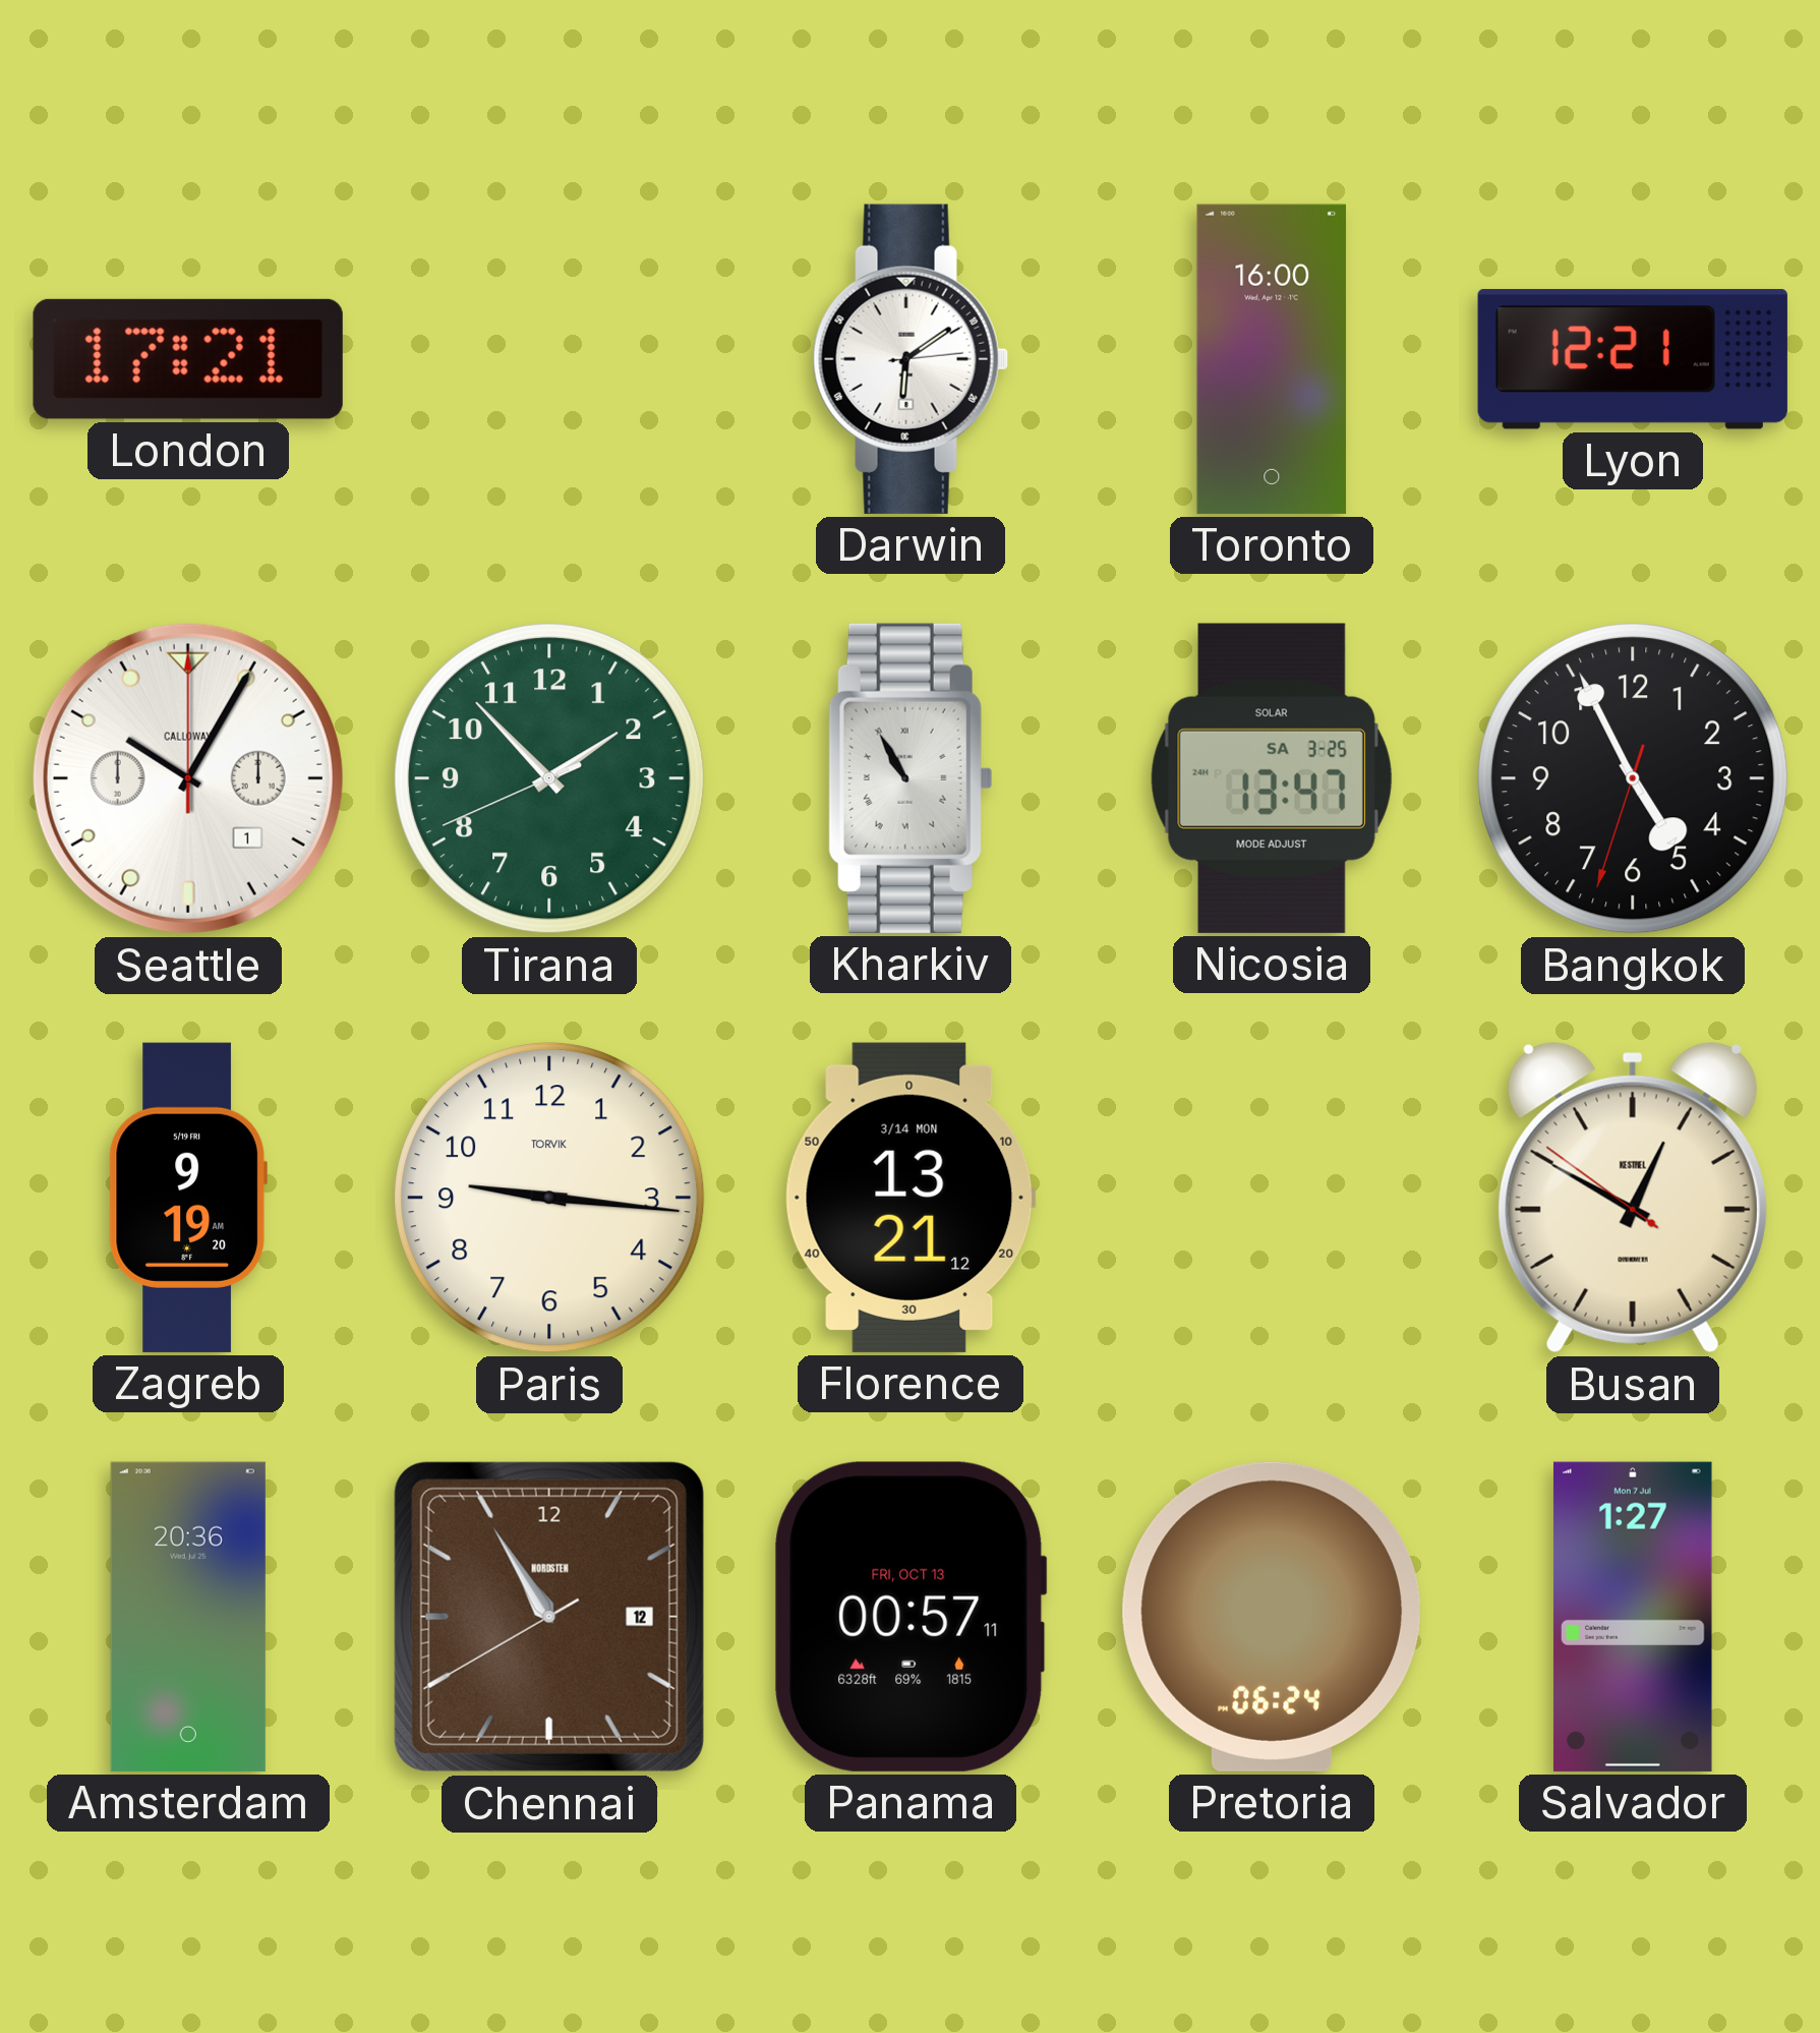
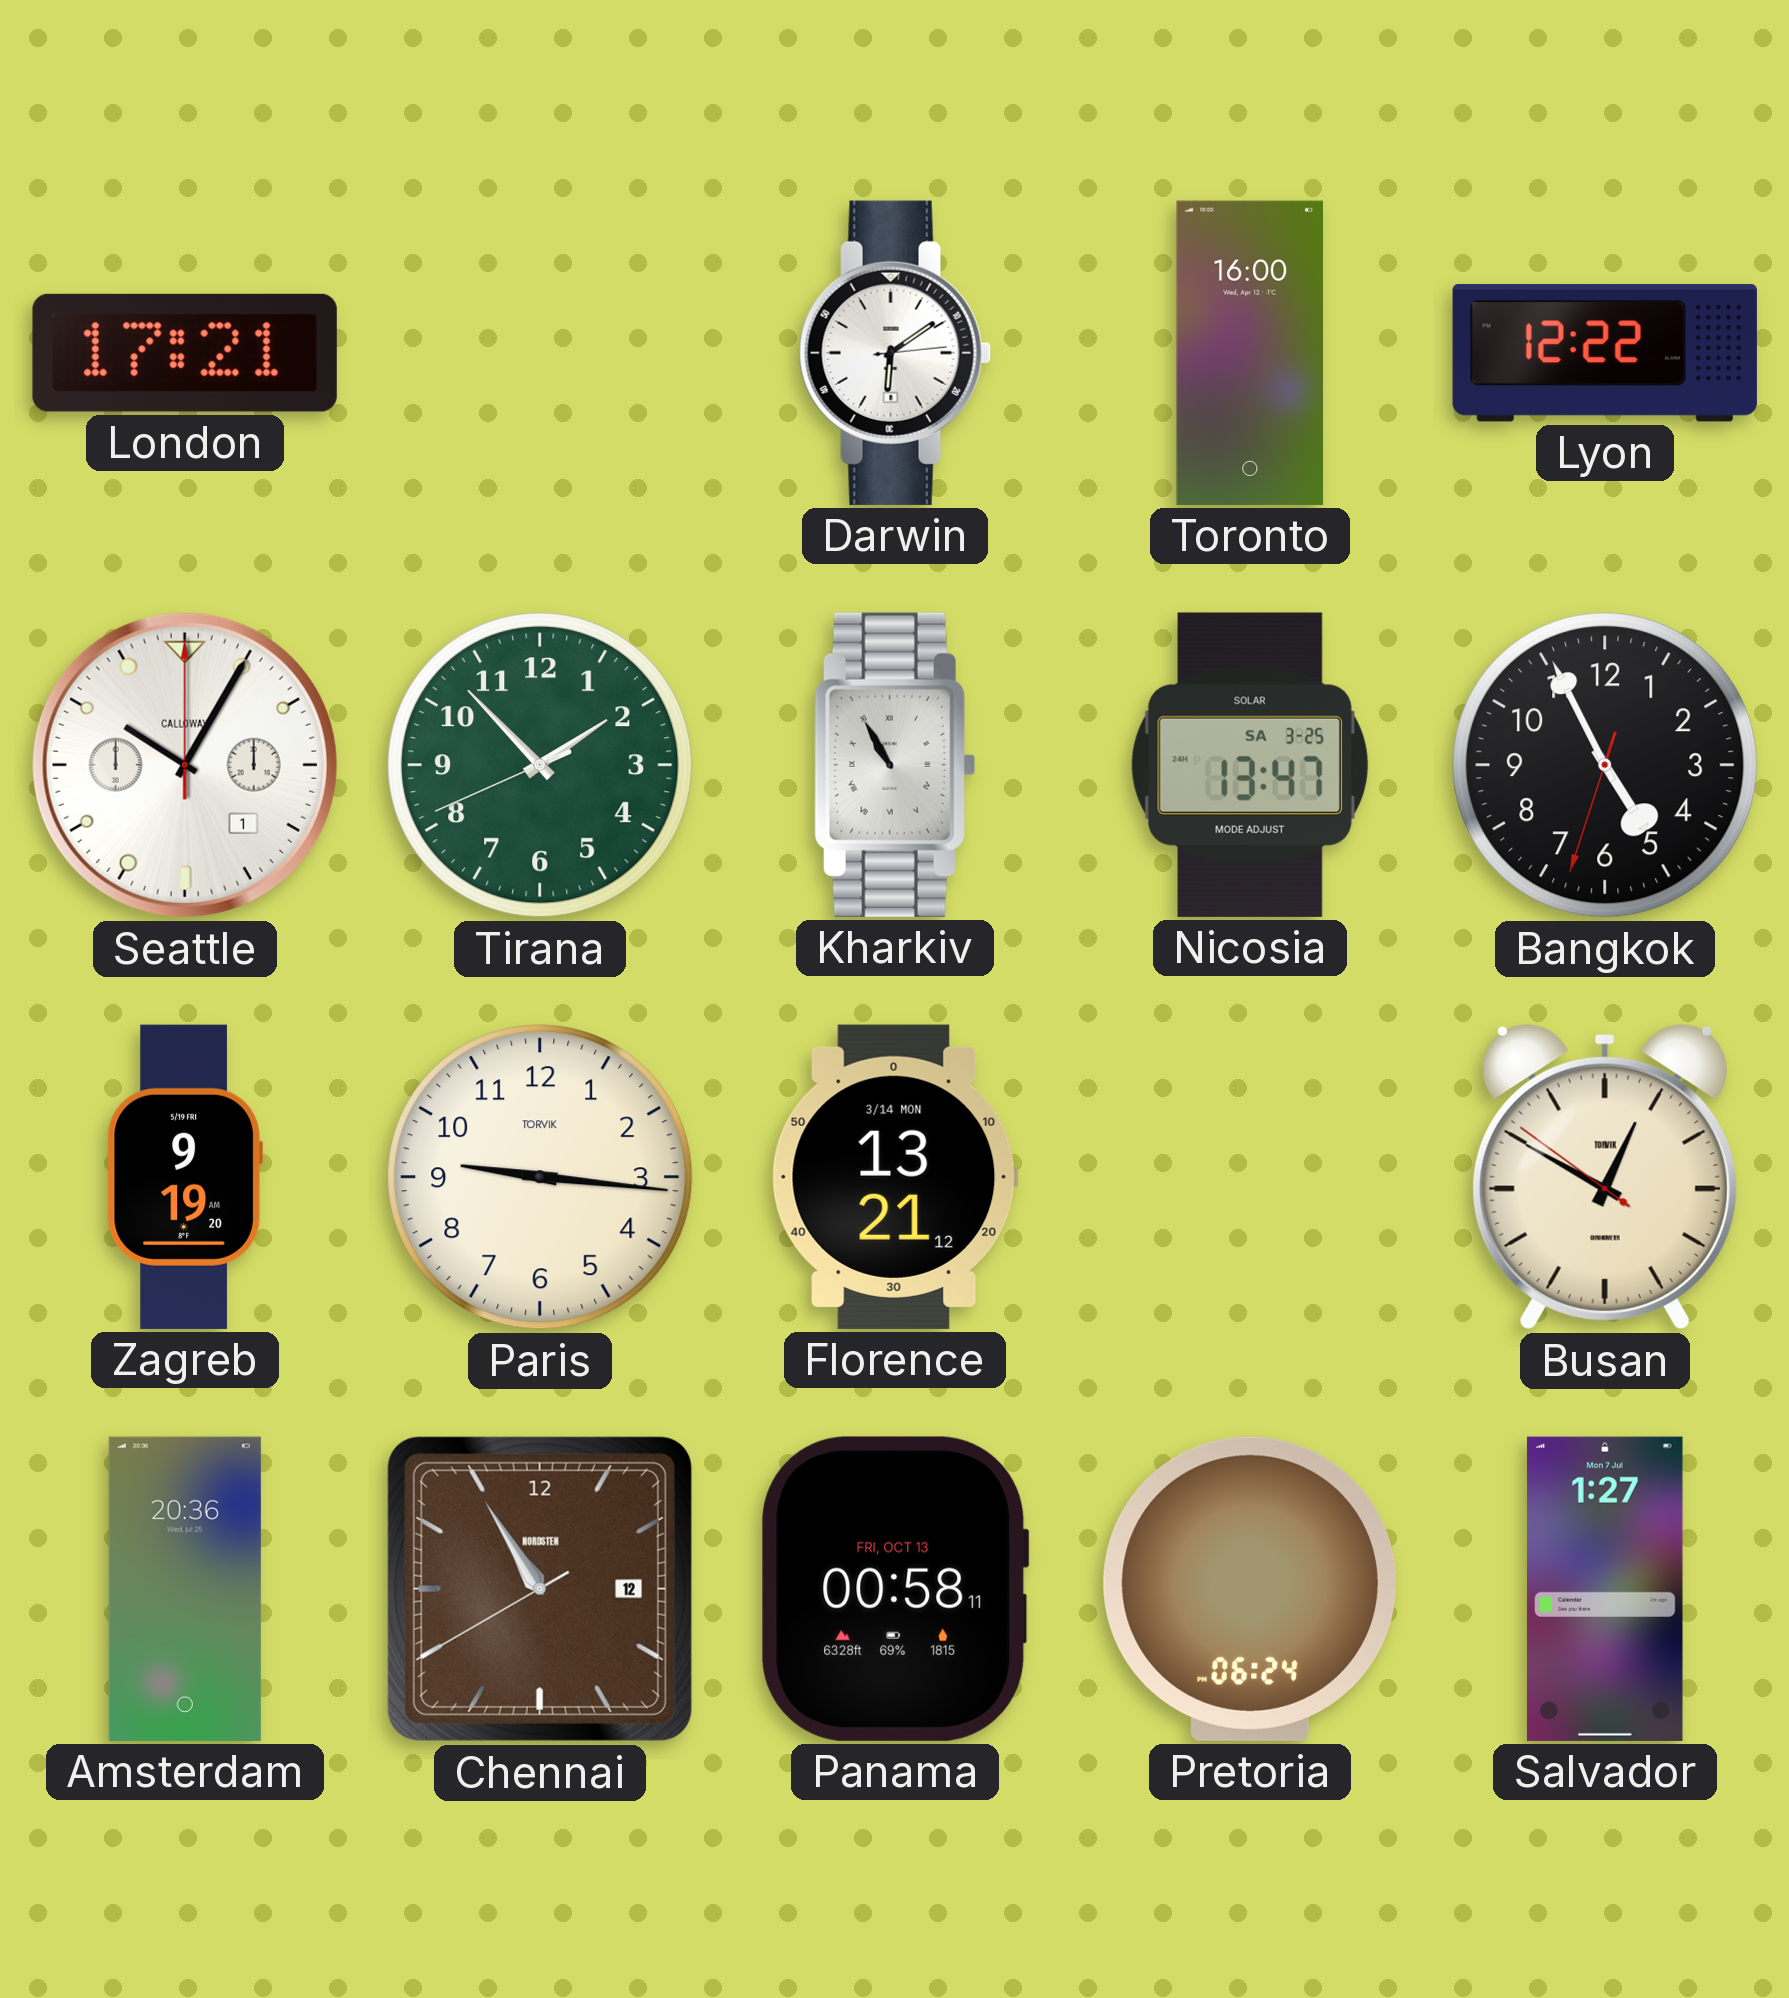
Lyon: 12:21 -> 12:22 (1605, 353)
Busan brand: KESTREL -> TORVIK (1605, 1177)
Panama: 00:57 -> 00:58 (895, 1589)
